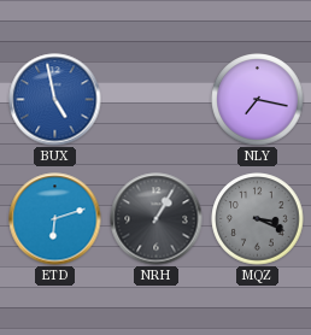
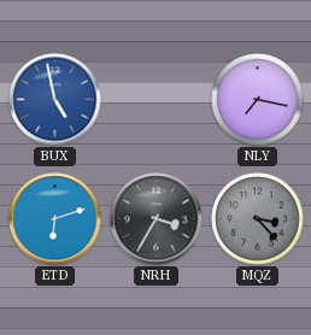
NRH: 1:05 -> 3:35 (157, 219)
MQZ: 3:19 -> 3:23 (258, 219)
